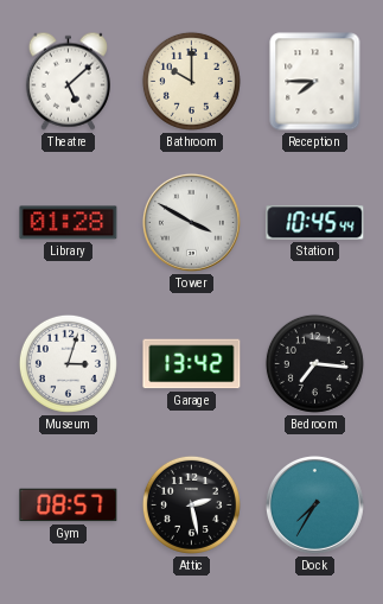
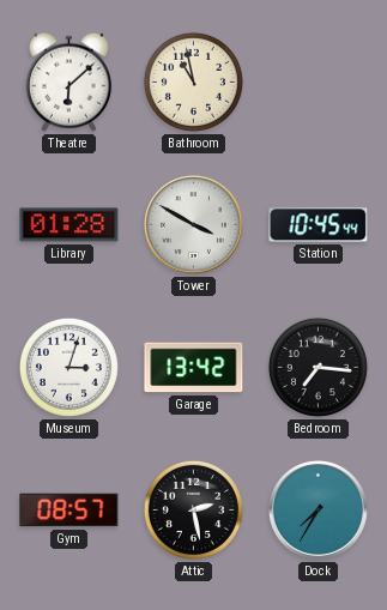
Theatre: 5:08 -> 6:08 (68, 81)
Bathroom: 10:00 -> 10:58 (193, 81)
Reception: 7:45 -> none (315, 82)
